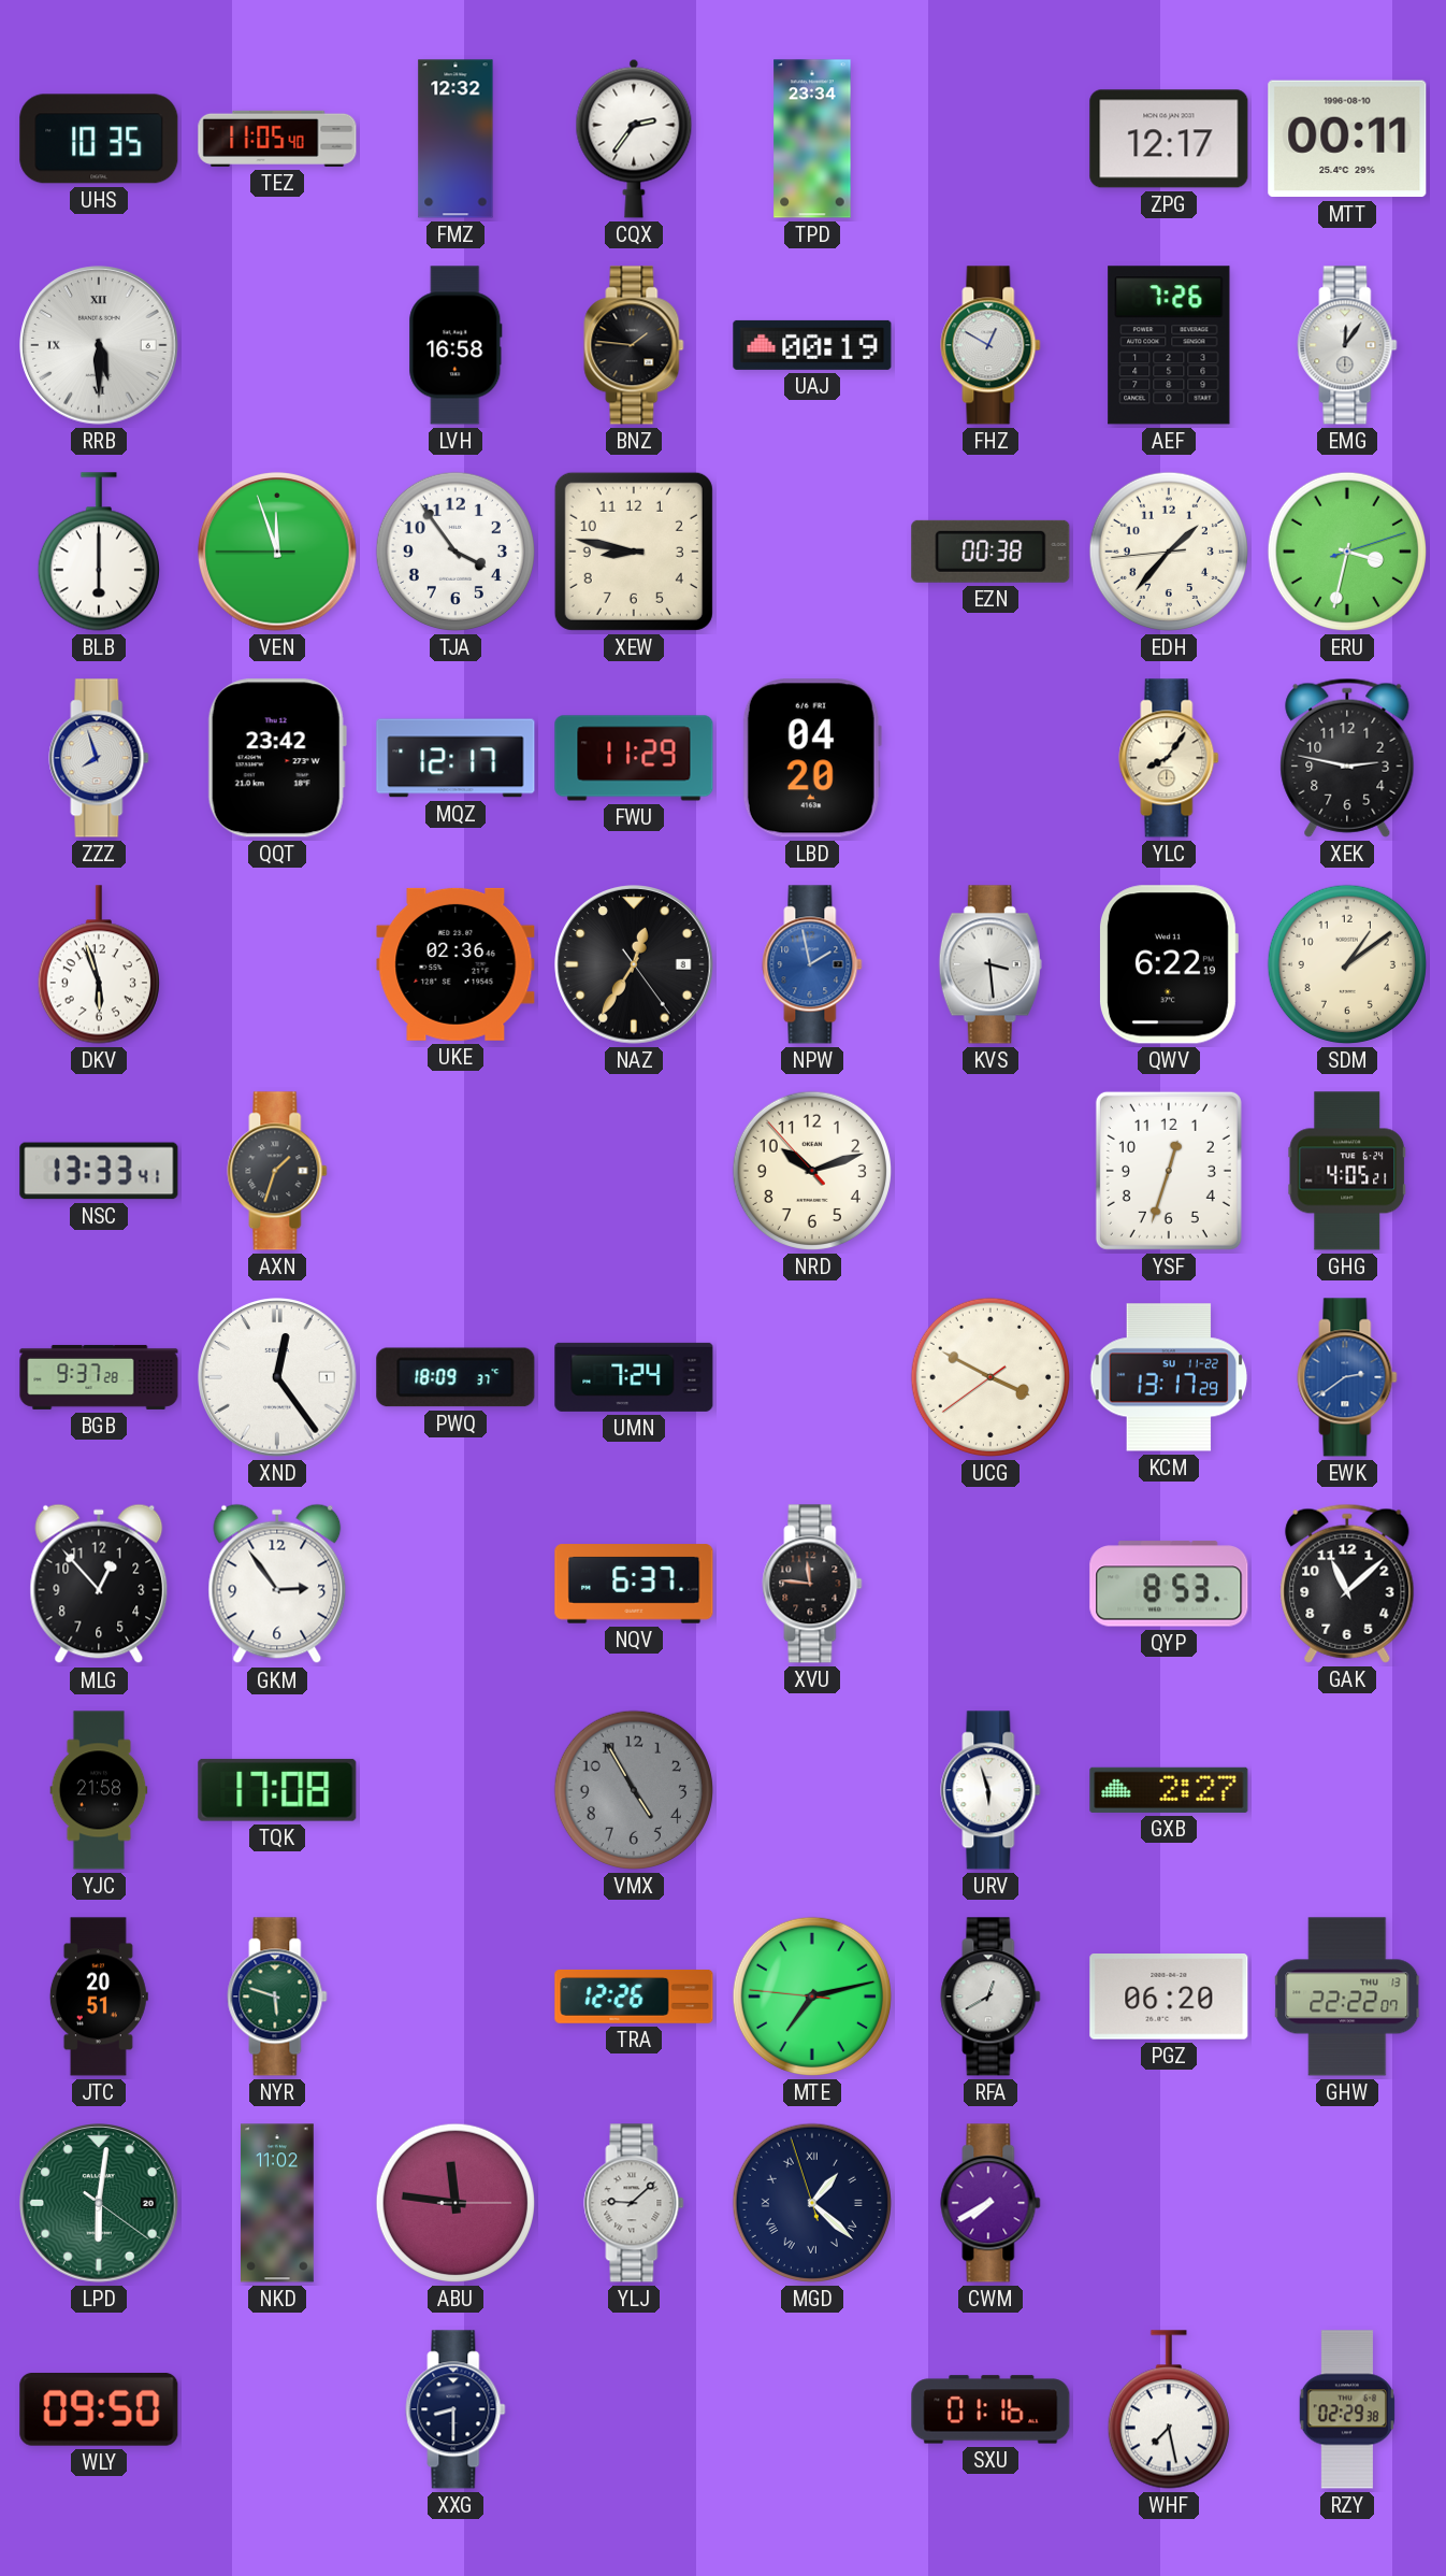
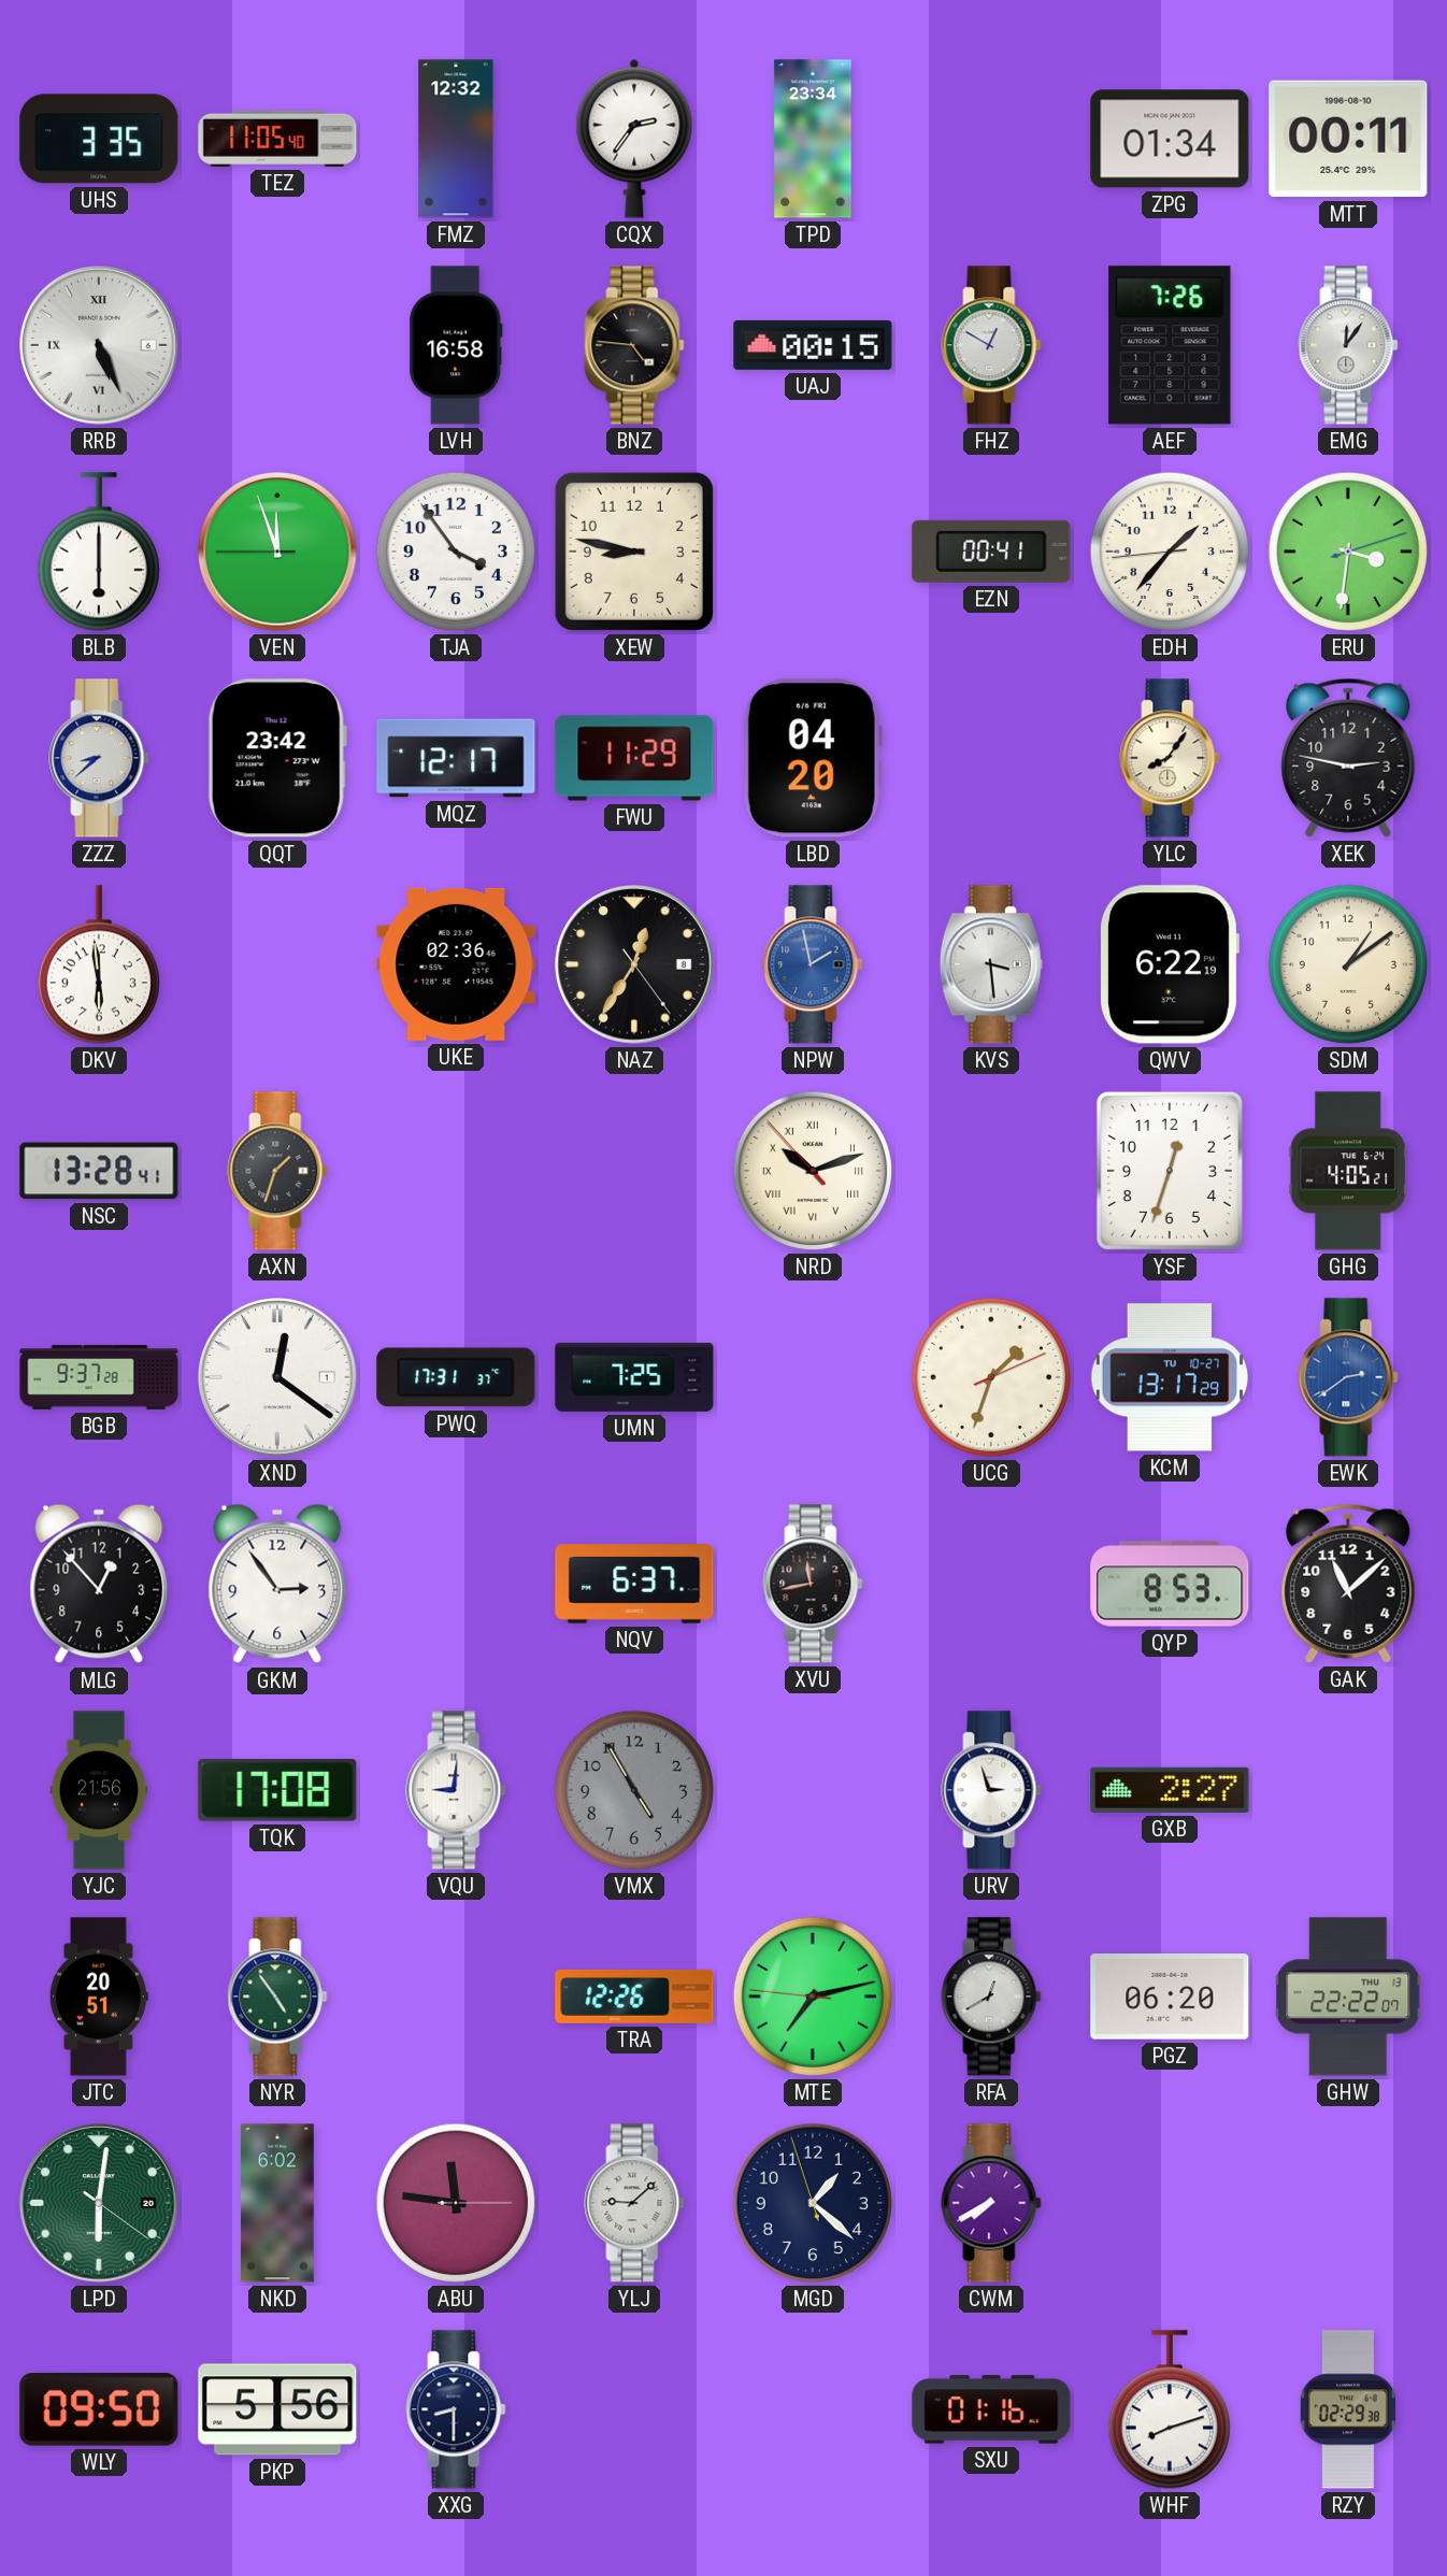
UHS: 10:35 -> 3:35 (99, 139)
ZPG: 12:17 -> 01:34 (1170, 139)
RRB: 5:30 -> 5:26 (99, 345)
BNZ: 1:46 -> 4:46 (634, 345)
UAJ: 00:19 -> 00:15 (813, 345)
EZN: 00:38 -> 00:41 (991, 552)
ERU: 3:32 -> 3:31 (1348, 552)
ZZZ: 7:57 -> 8:38 (99, 758)
DKV: 5:57 -> 5:59 (99, 964)
NSC: 13:33 -> 13:28 (99, 1171)
NRD numerals: Arabic -> Roman (813, 1171)
XND: 12:24 -> 12:21 (277, 1377)
PWQ: 18:09 -> 17:31 (456, 1377)
UMN: 7:24 -> 7:25 (634, 1377)
UCG: 3:49 -> 1:33 (991, 1377)
KCM date: SU 11-22 -> TU 10-27 (1170, 1377)
XVU: 11:46 -> 11:43 (813, 1584)
YJC: 21:58 -> 21:56 (99, 1790)
VQU: none -> 9:01 (456, 1790)
URV: 5:57 -> 2:57 (991, 1790)
NYR: 5:48 -> 4:54 (277, 1997)
NKD: 11:02 -> 6:02 (278, 2203)
MGD numerals: Roman -> Arabic (813, 2203)
PKP: none -> 5:56 (277, 2409)
WHF: 7:28 -> 8:12 (1170, 2409)
